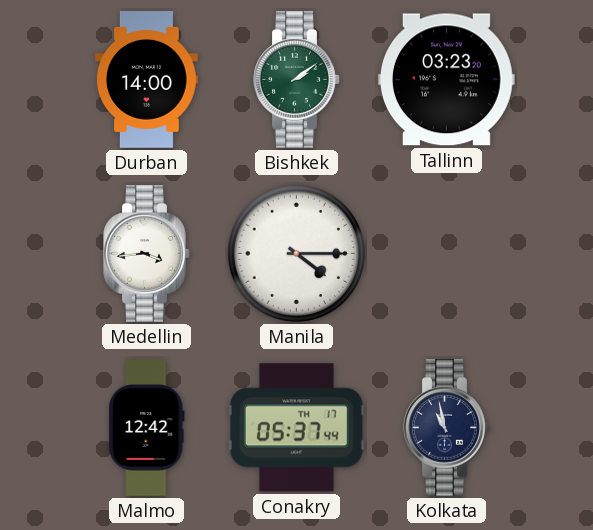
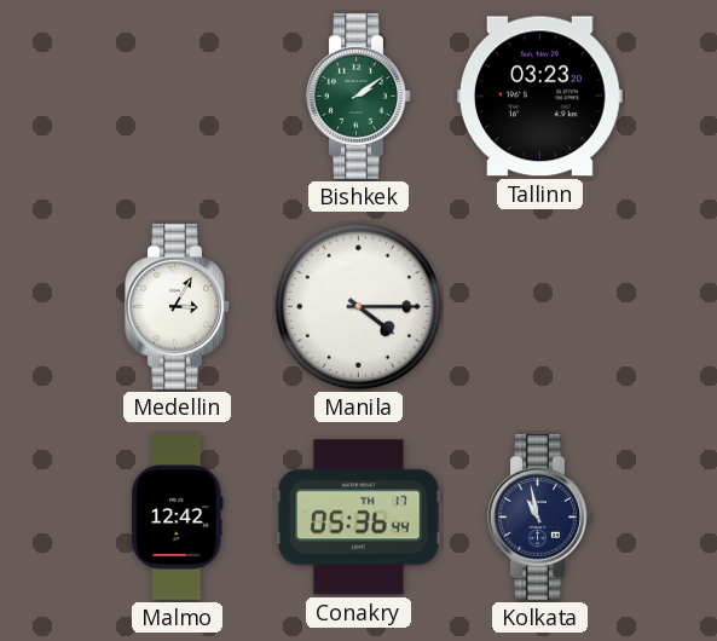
Durban: 14:00 -> none (147, 80)
Medellin: 3:44 -> 3:05 (178, 307)
Conakry: 05:37 -> 05:36 (358, 518)
